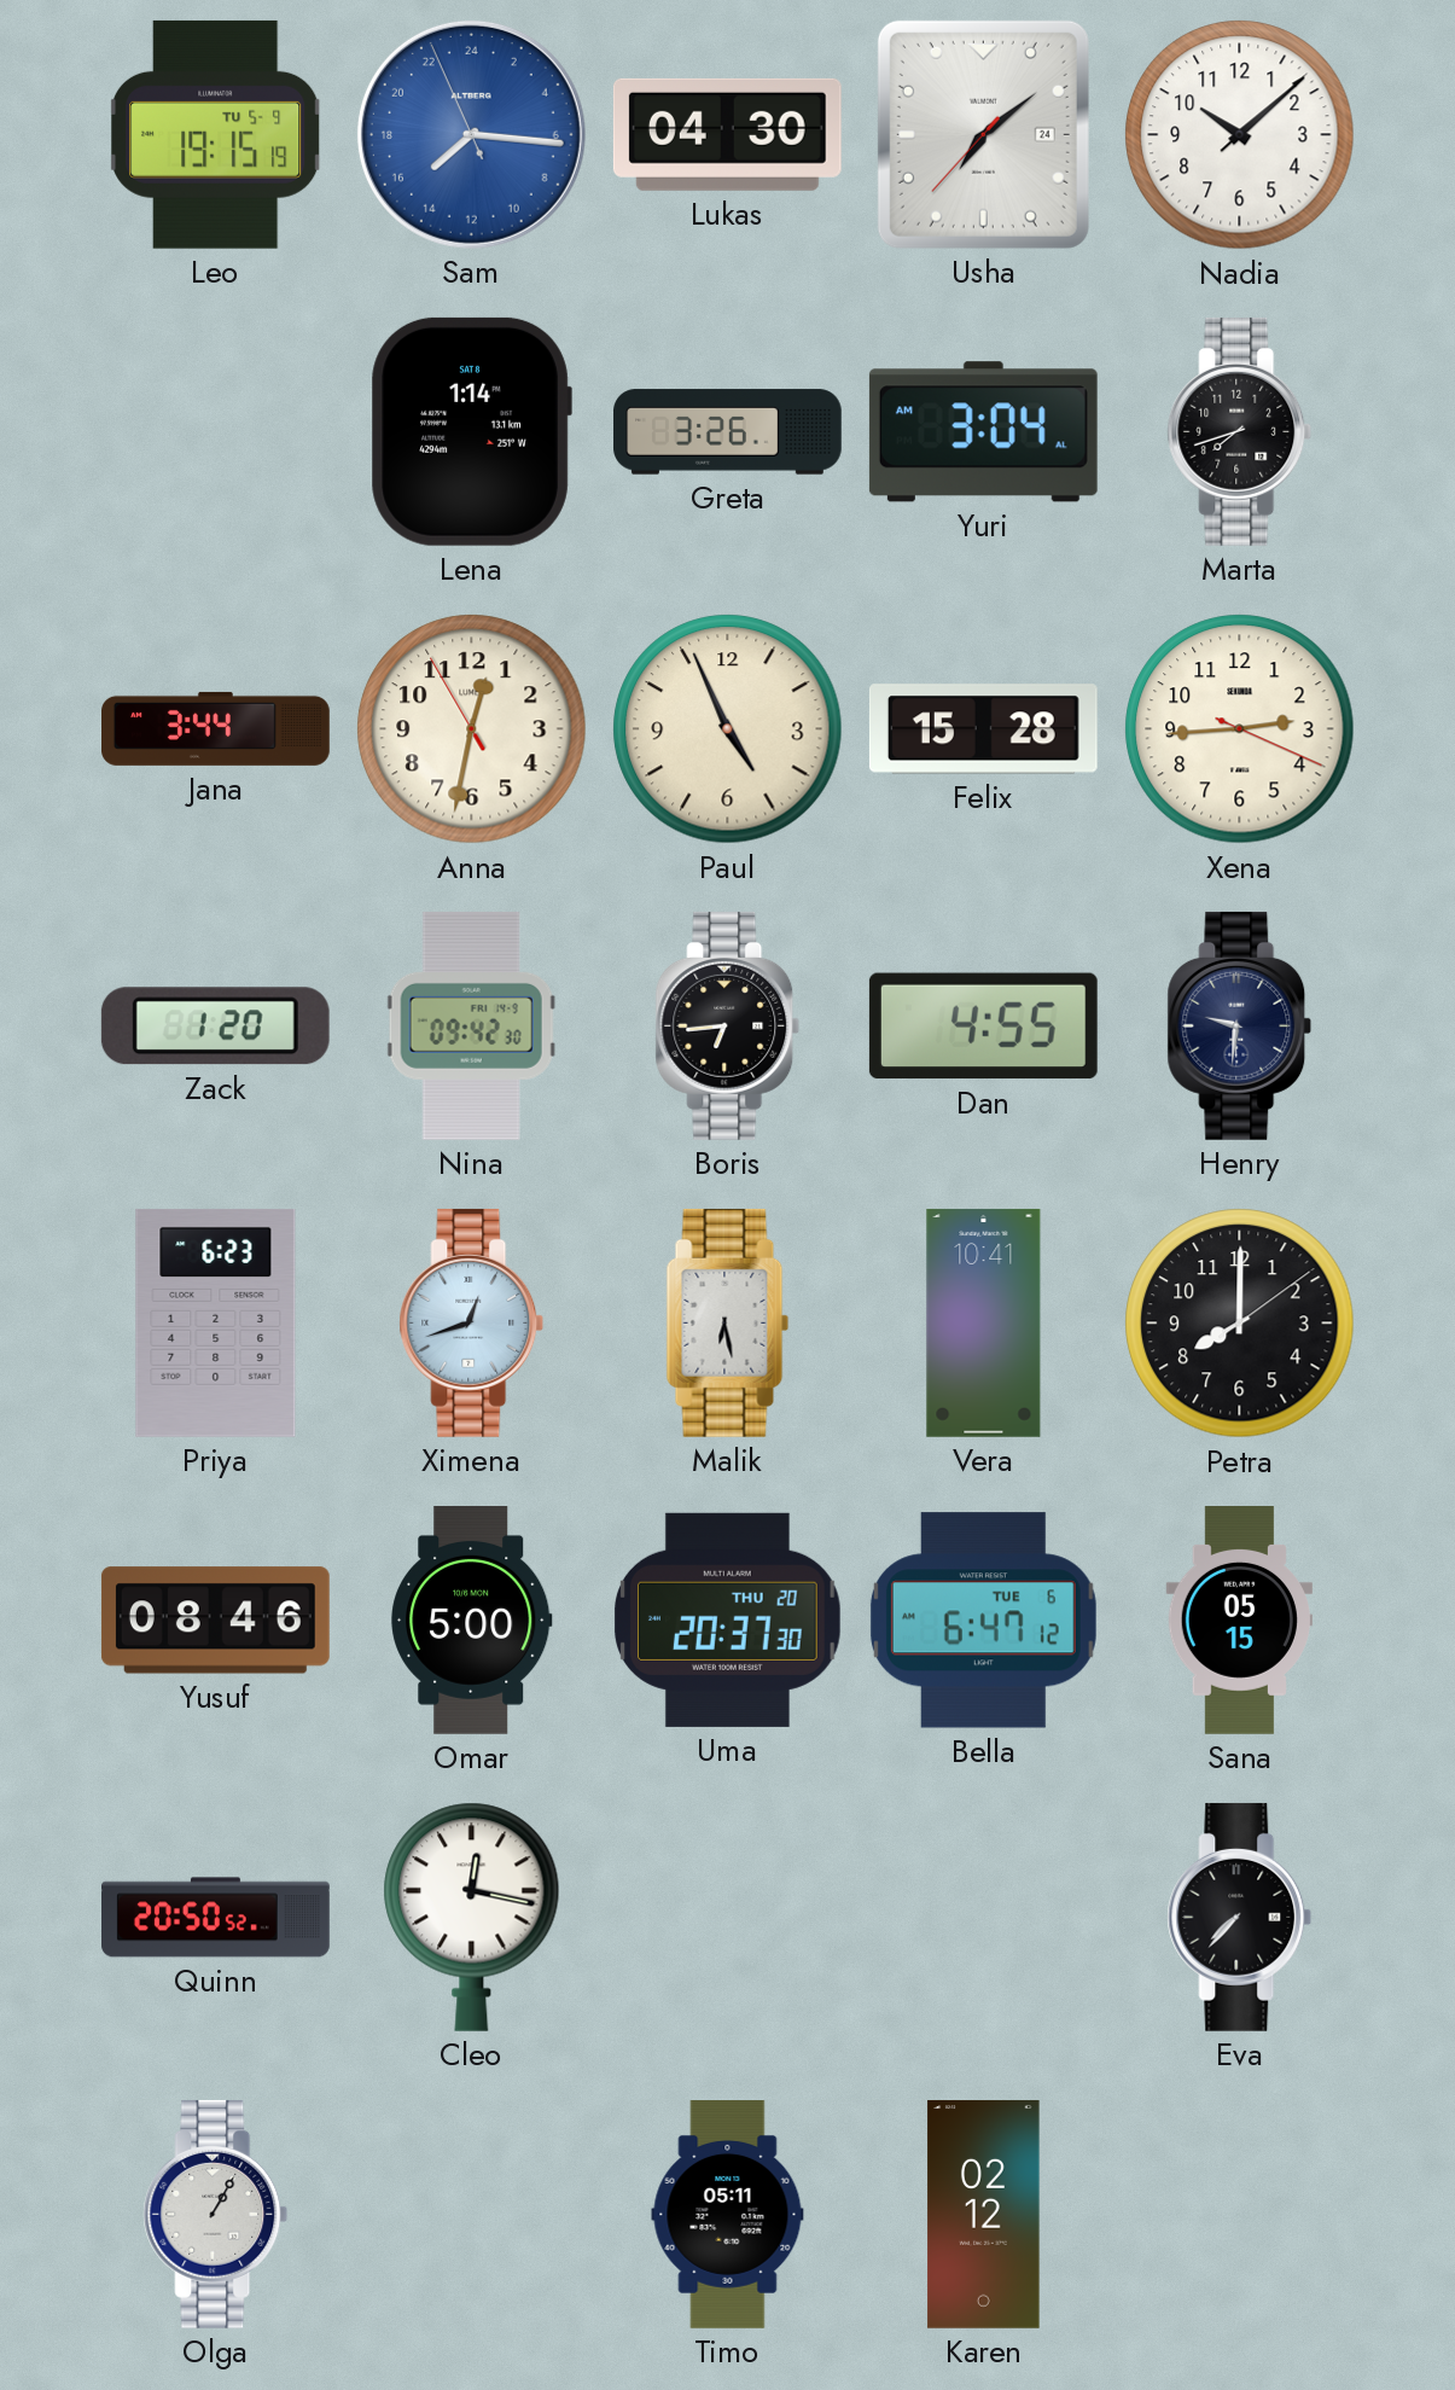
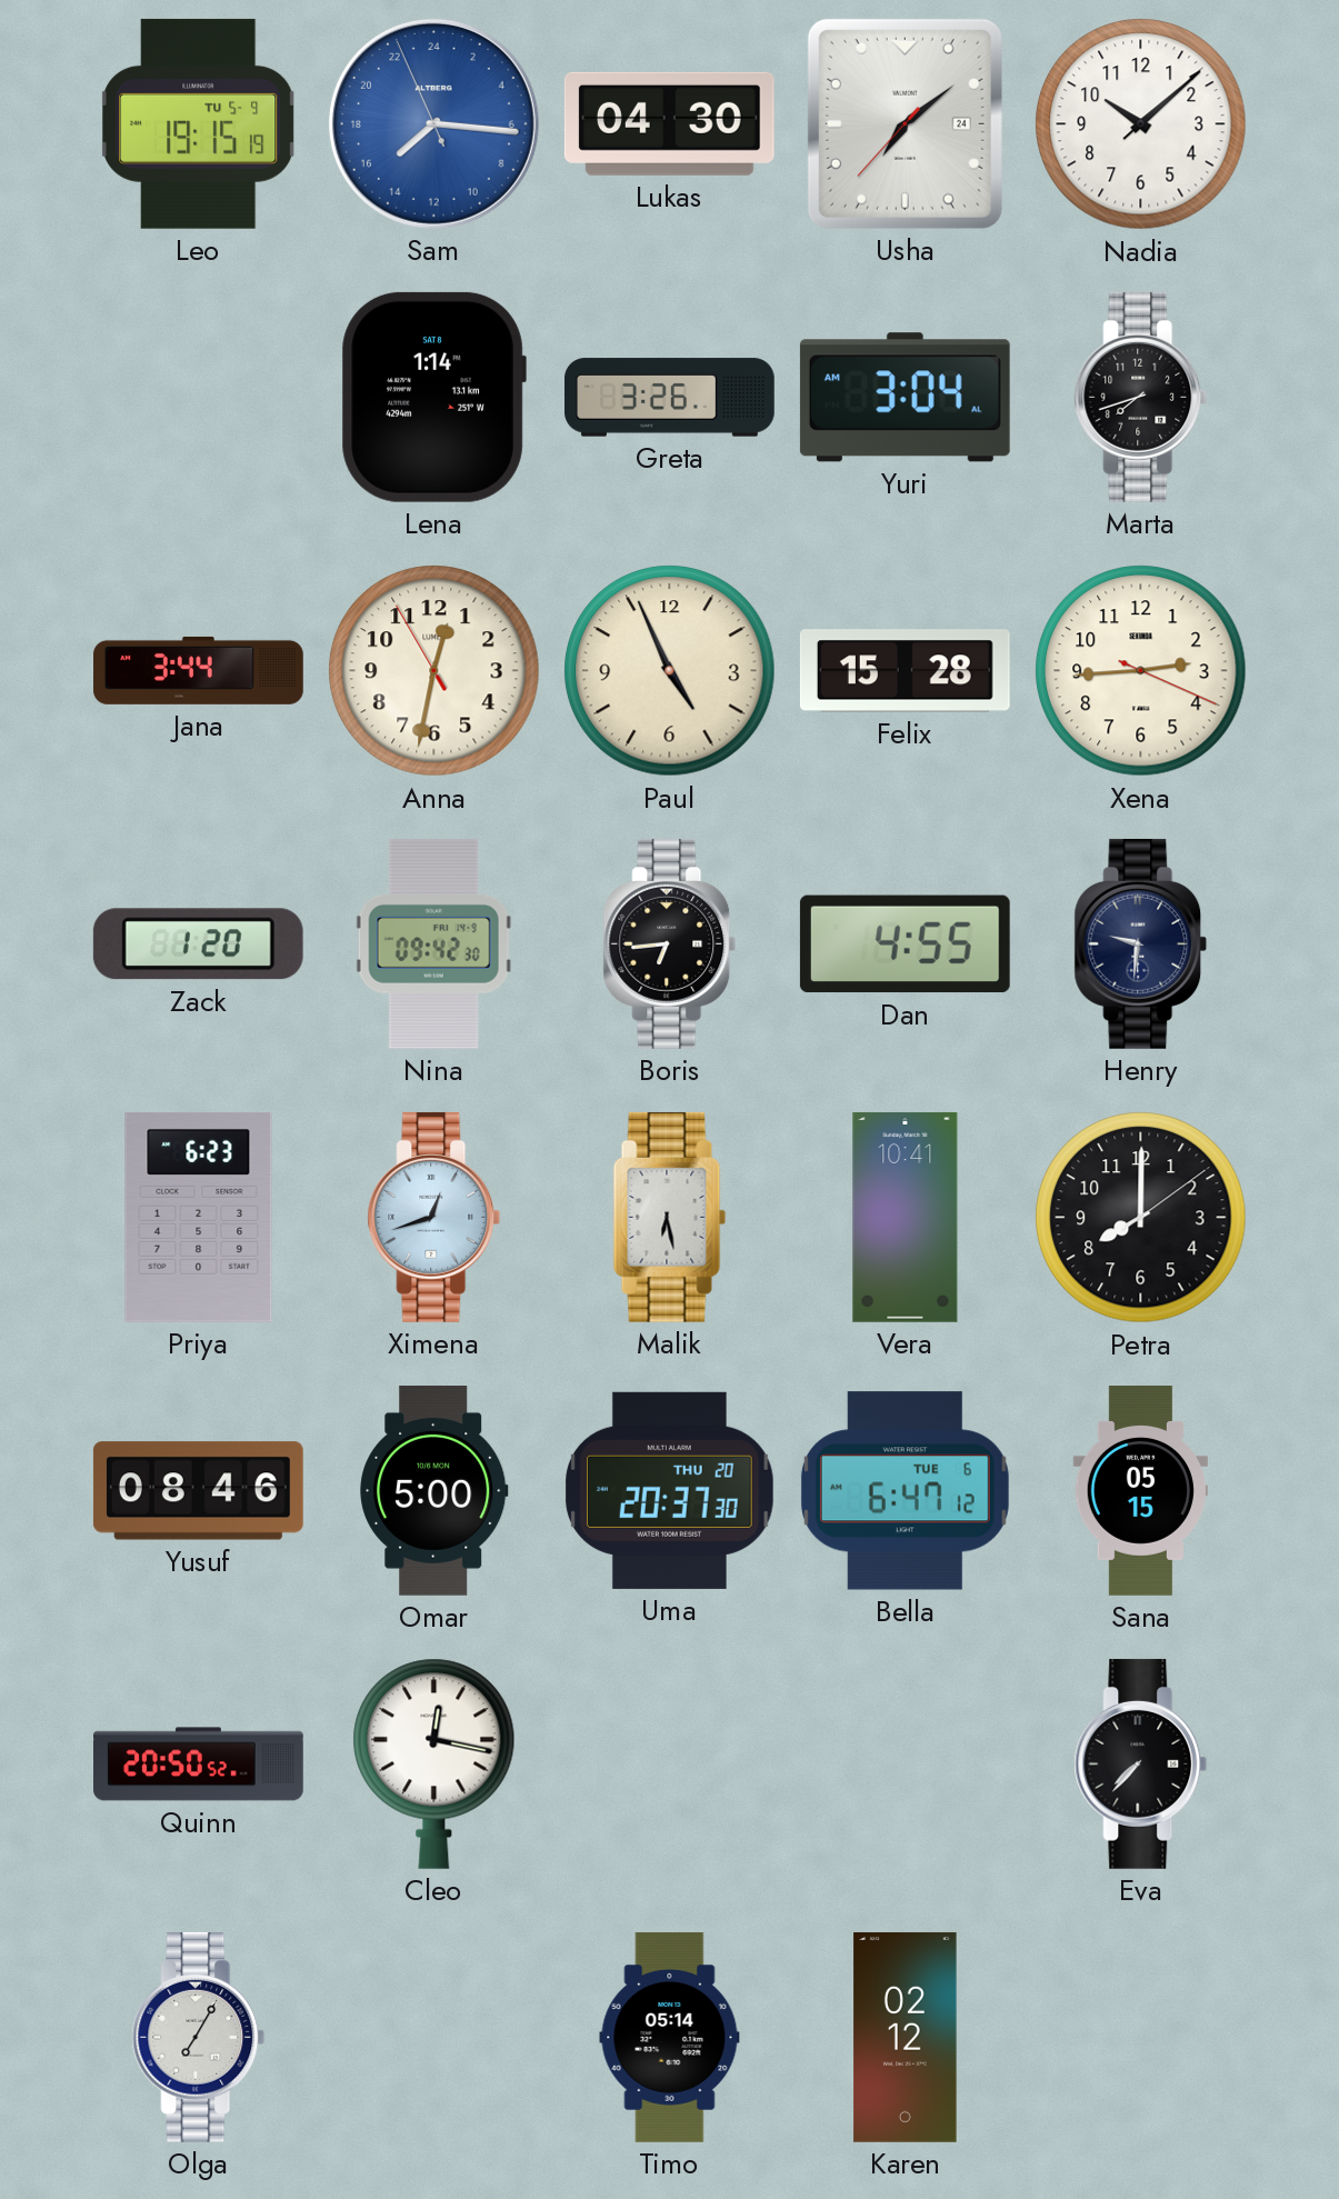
Olga: 1:05 -> 7:05 (199, 2037)
Timo: 05:11 -> 05:14 (670, 2038)
